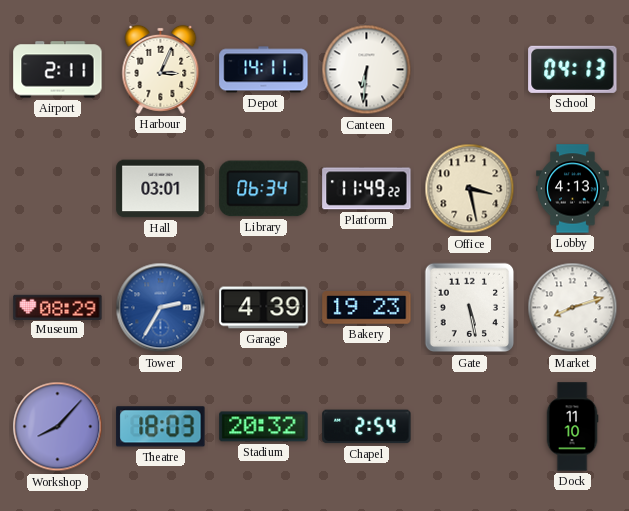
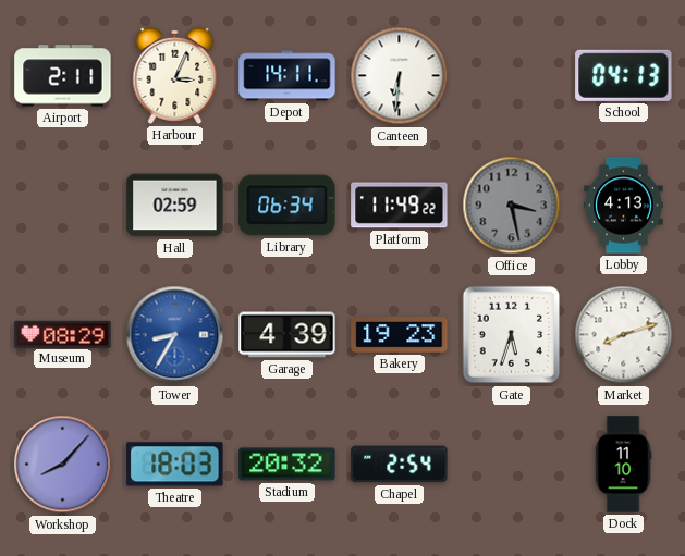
Hall: 03:01 -> 02:59 (175, 206)
Office dial: cream -> grey (512, 206)
Tower: 2:35 -> 8:35 (175, 335)
Gate: 5:28 -> 5:33 (512, 335)
